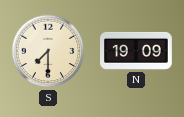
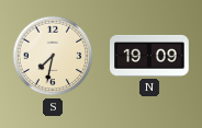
S: 7:30 -> 7:32 (53, 56)
